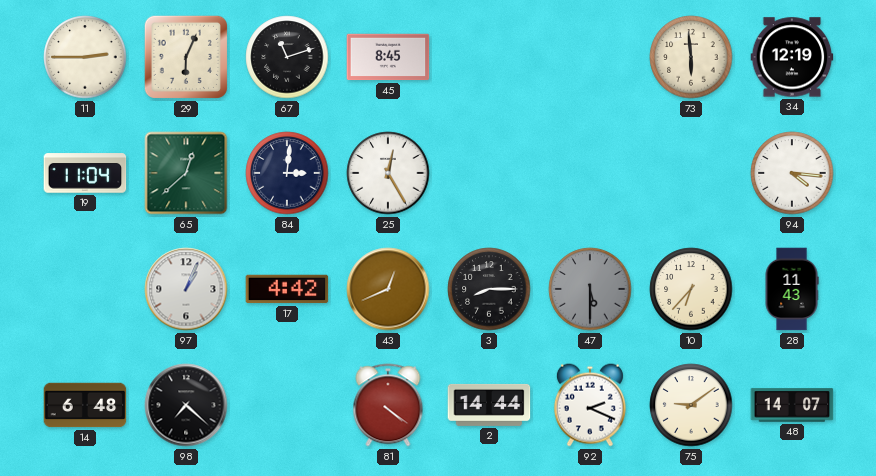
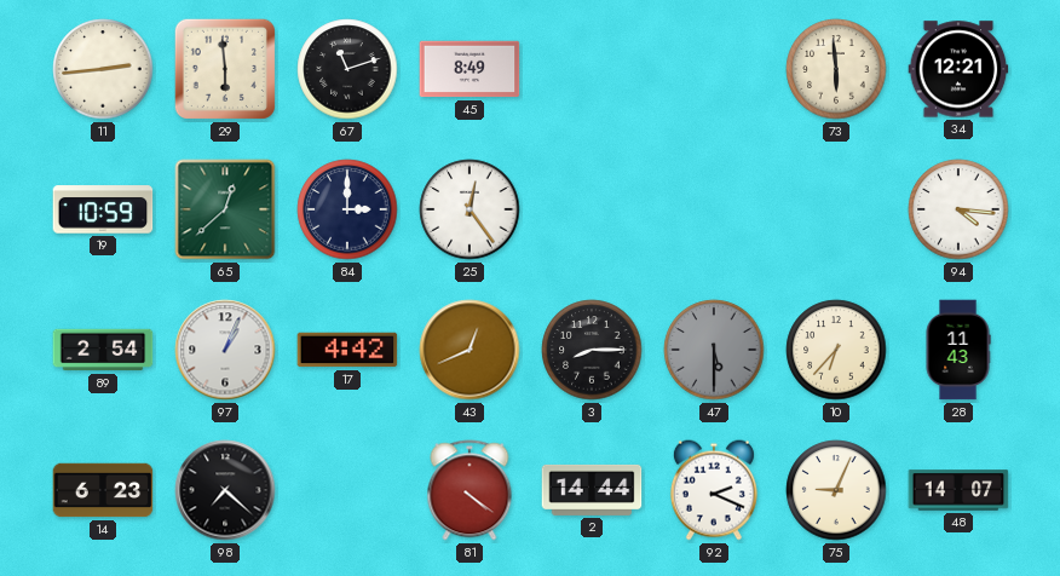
11: 2:45 -> 2:44 (103, 69)
29: 6:04 -> 5:59 (225, 69)
45: 8:45 -> 8:49 (469, 69)
34: 12:19 -> 12:21 (958, 69)
19: 11:04 -> 10:59 (103, 209)
84: 3:01 -> 3:00 (347, 209)
25: 12:25 -> 12:24 (469, 209)
89: none -> 2:54 (103, 350)
14: 6:48 -> 6:23 (103, 490)
75: 9:09 -> 9:04 (836, 490)
